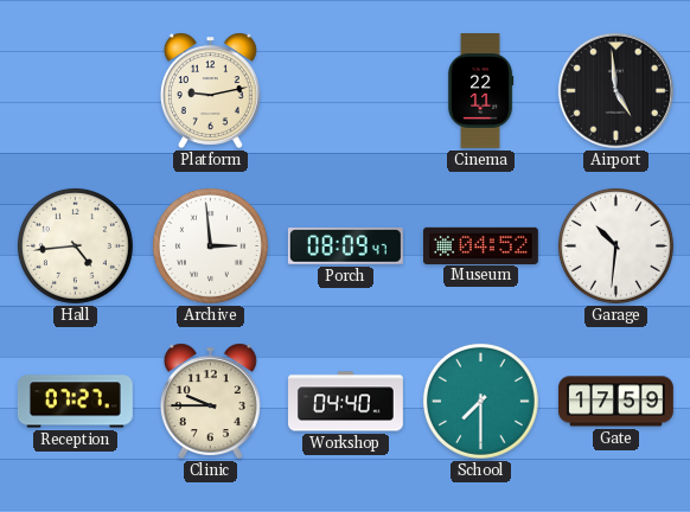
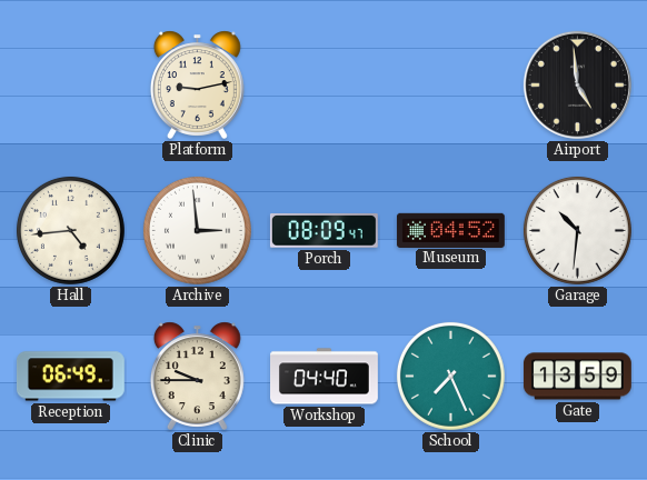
Cinema: 22:11 -> none (480, 91)
Reception: 07:27 -> 06:49 (70, 377)
School: 7:30 -> 7:26 (450, 376)
Gate: 17:59 -> 13:59 (577, 377)
